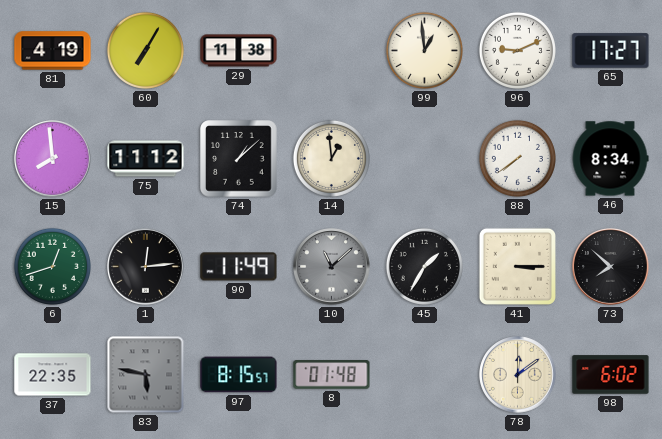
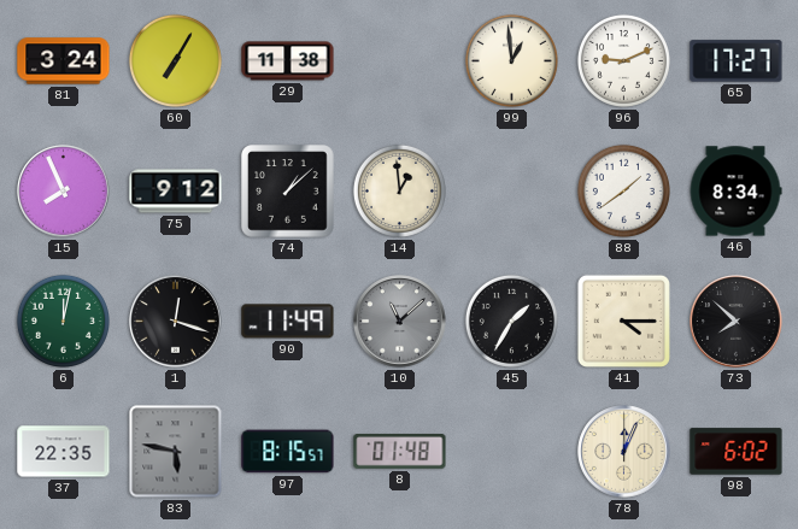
81: 4:19 -> 3:24 (64, 61)
15: 7:59 -> 7:56 (64, 192)
75: 11:12 -> 9:12 (176, 192)
88: 7:39 -> 1:39 (623, 190)
6: 12:42 -> 12:02 (63, 321)
1: 12:14 -> 12:18 (176, 322)
41: 3:15 -> 4:15 (623, 321)
78: 12:09 -> 12:04 (624, 452)
